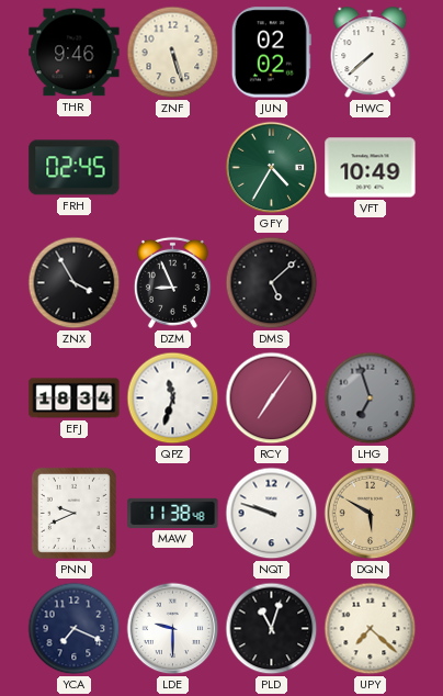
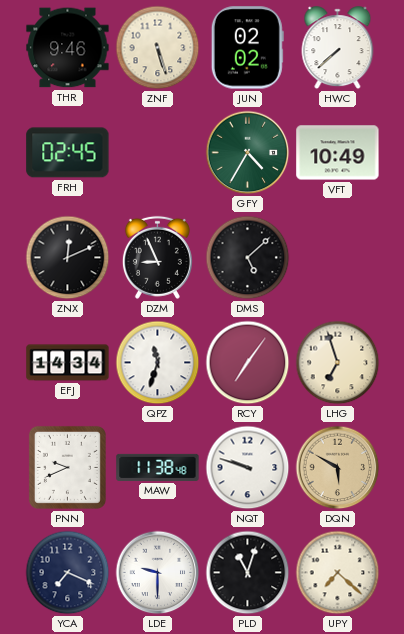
ZNX: 3:55 -> 12:11 (68, 258)
EFJ: 18:34 -> 14:34 (68, 363)
LHG dial: grey -> cream (338, 363)
